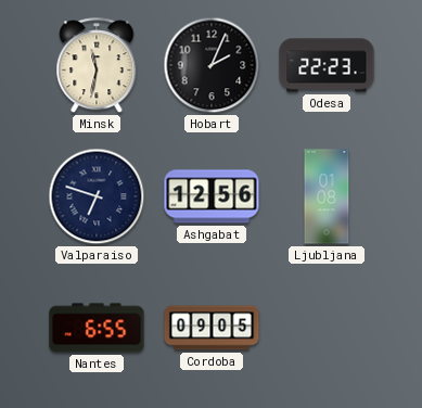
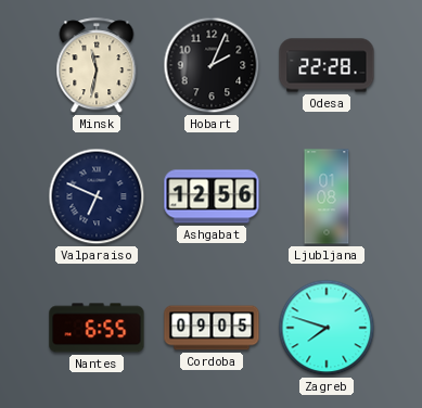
Odesa: 22:23 -> 22:28 (327, 65)
Valparaiso: 6:48 -> 6:49 (97, 196)
Zagreb: none -> 7:48 (327, 328)
